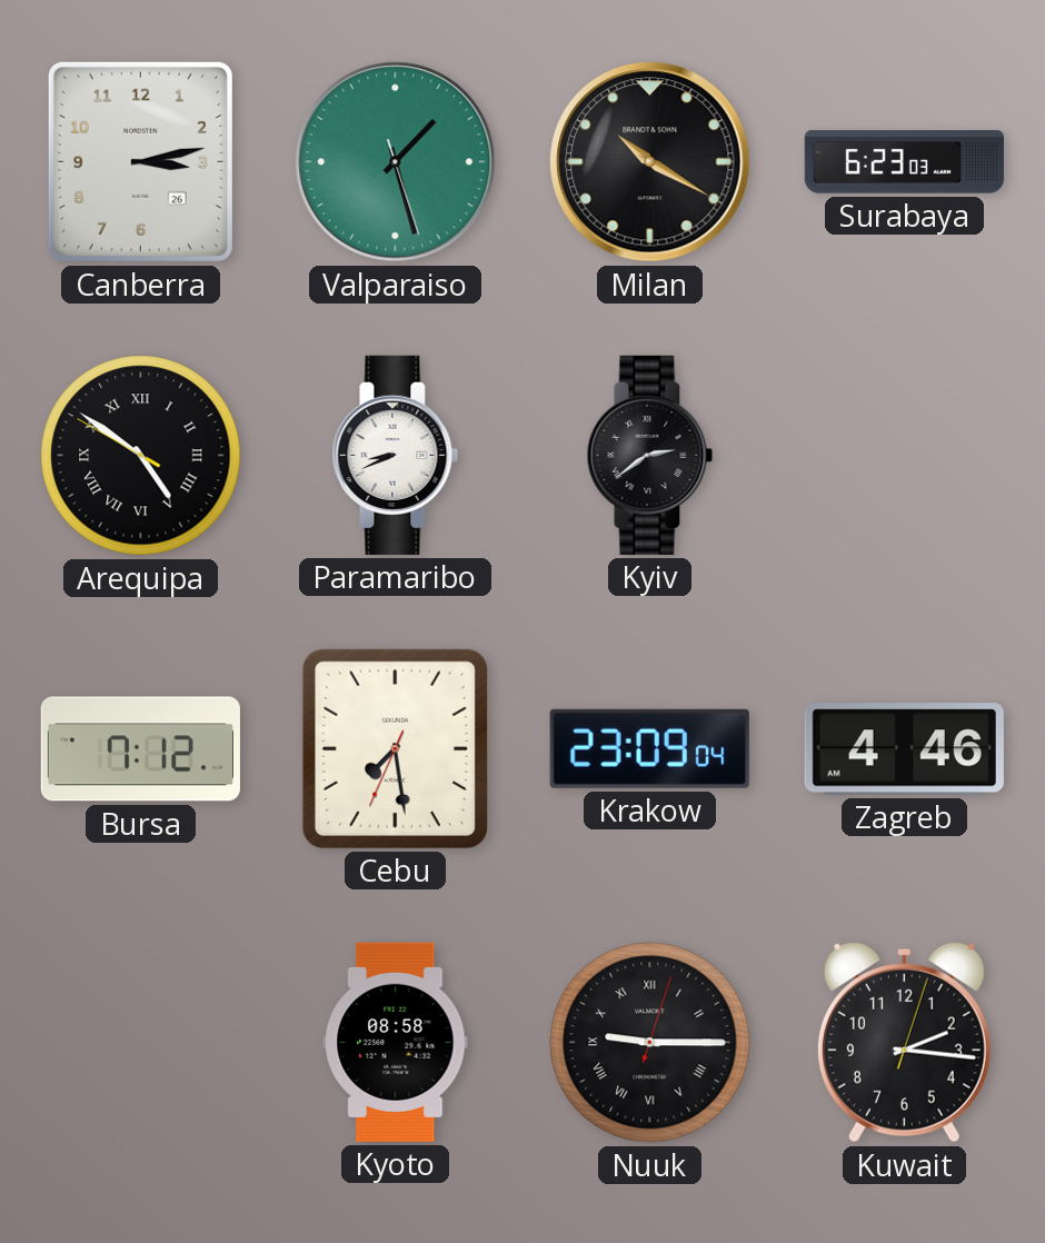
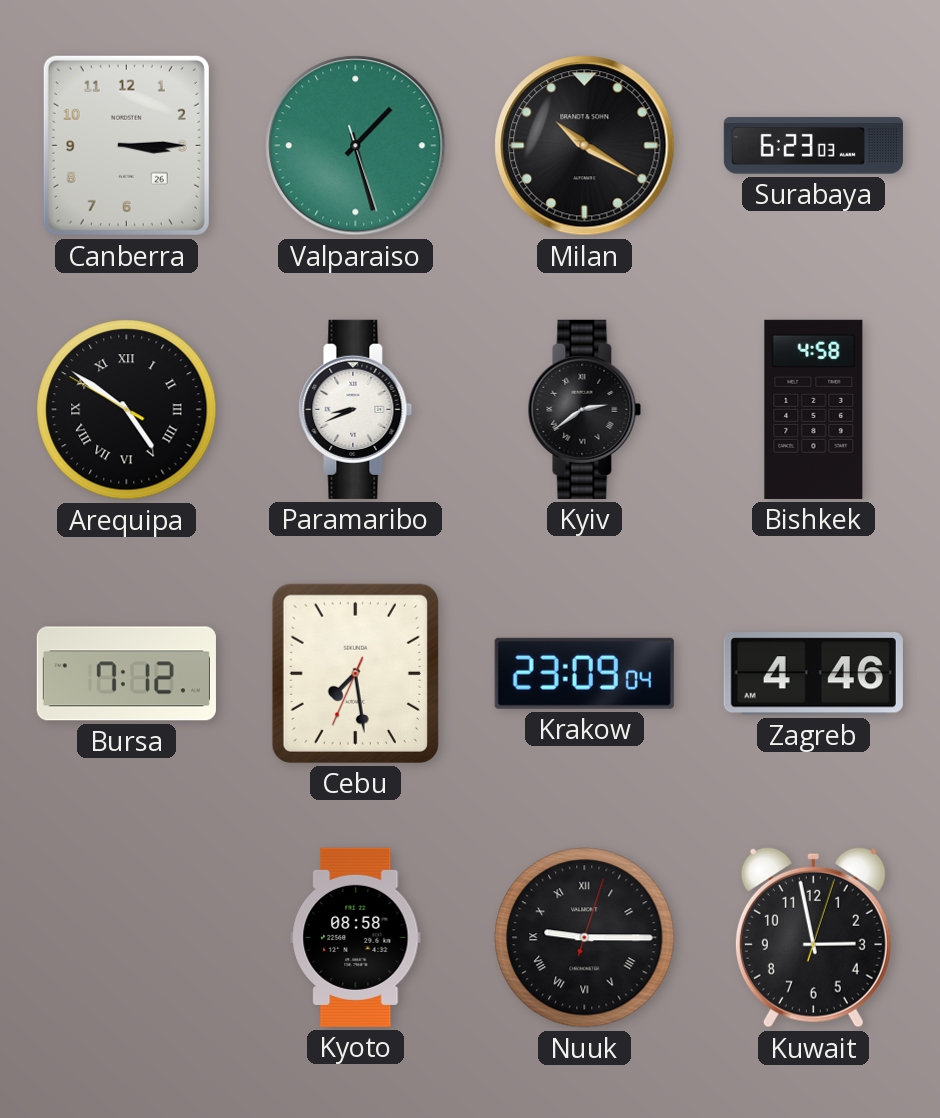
Canberra: 3:13 -> 3:15 (126, 145)
Bishkek: none -> 4:58 (814, 409)
Kuwait: 2:16 -> 2:58 (813, 937)
